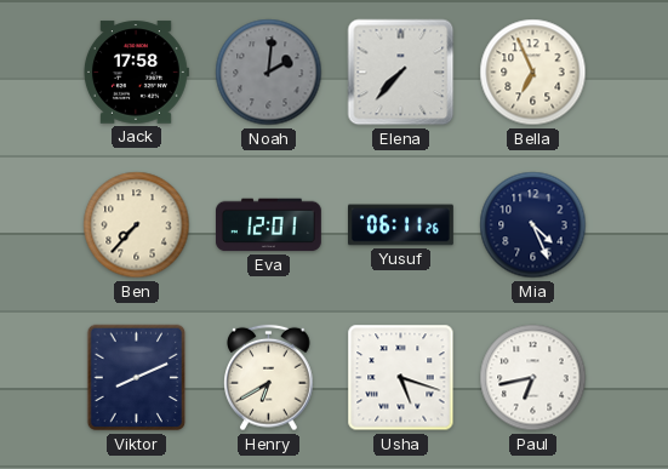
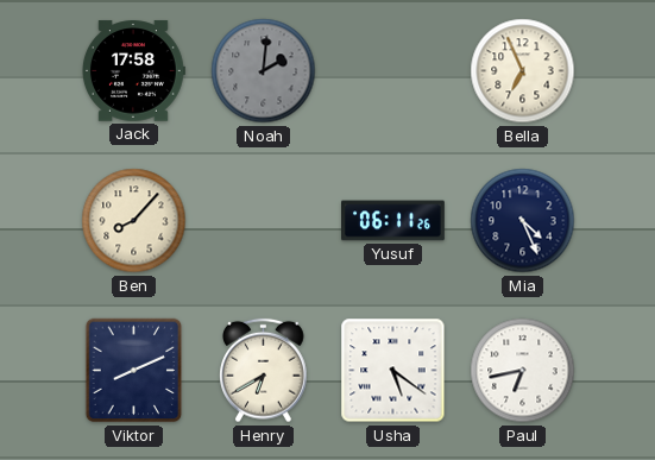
Elena: 7:37 -> none (401, 73)
Ben: 7:37 -> 8:07 (134, 221)
Eva: 12:01 -> none (268, 225)
Usha: 5:18 -> 5:21 (393, 371)
